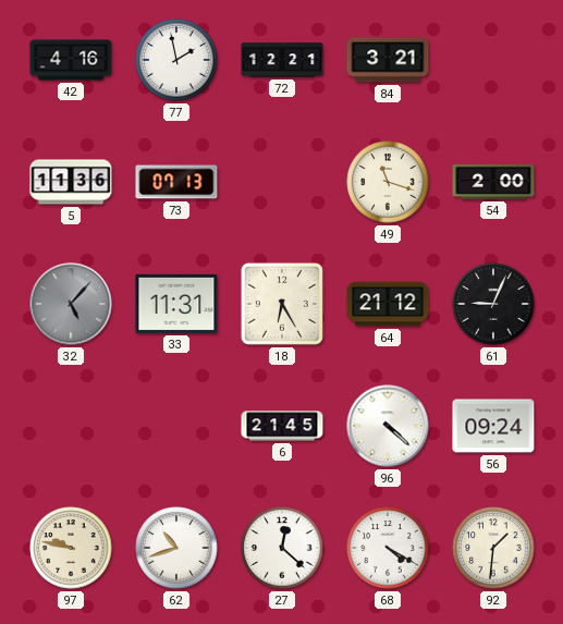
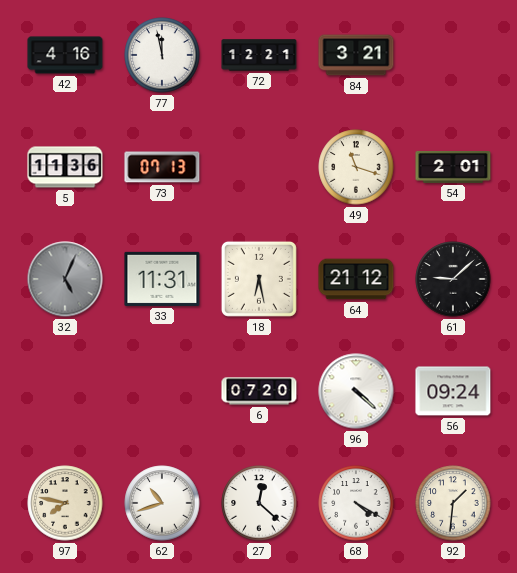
77: 1:58 -> 11:58 (162, 55)
54: 2:00 -> 2:01 (453, 167)
32: 5:07 -> 5:04 (65, 279)
18: 6:25 -> 6:28 (259, 279)
61: 9:04 -> 9:08 (453, 279)
6: 21:45 -> 07:20 (259, 391)
97: 9:47 -> 7:47 (65, 503)
